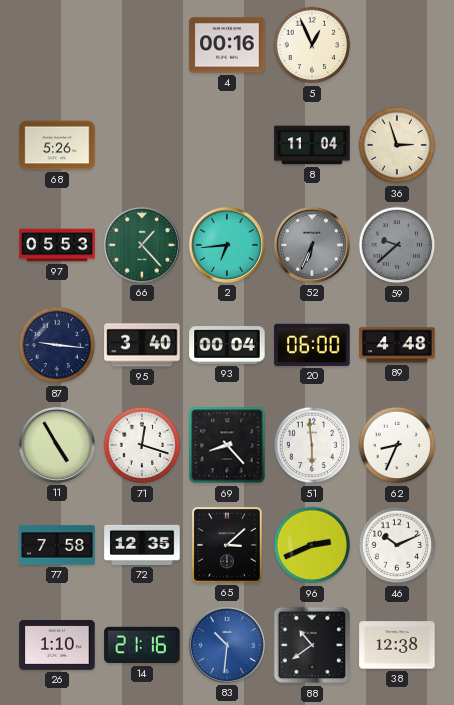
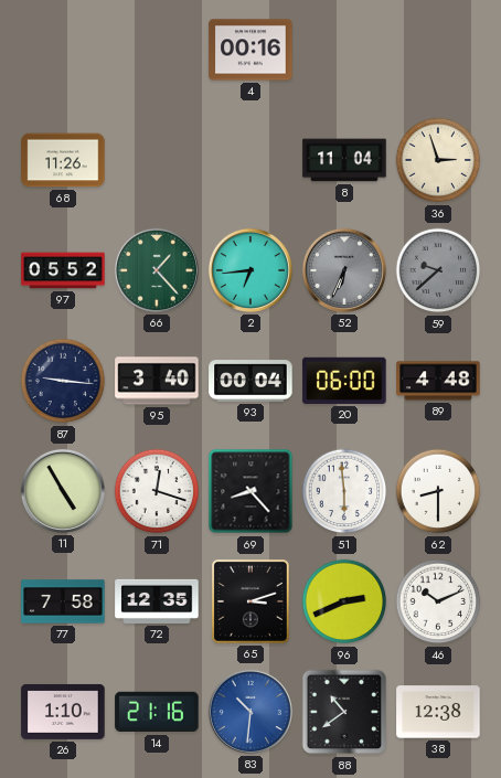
5: 12:56 -> none (312, 45)
68: 5:26 -> 11:26 (63, 160)
97: 05:53 -> 05:52 (63, 270)
62: 8:34 -> 8:30 (438, 491)
65: 3:08 -> 3:12 (250, 601)
